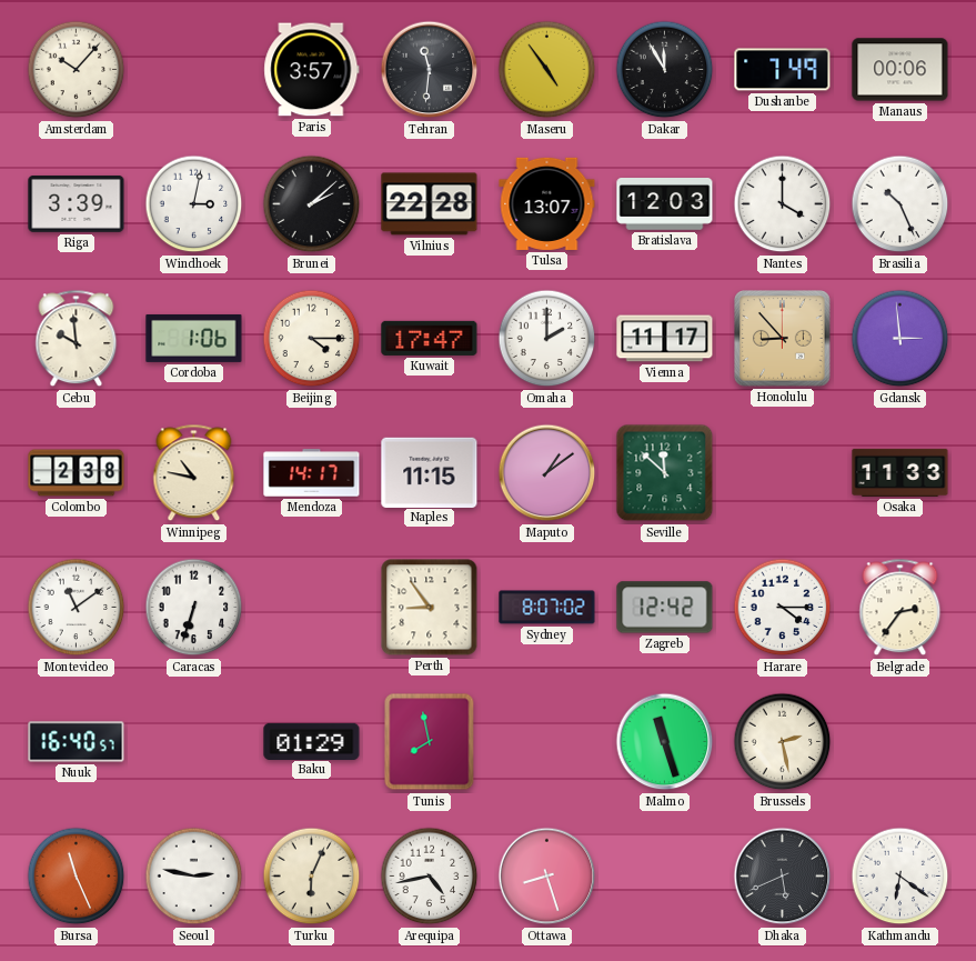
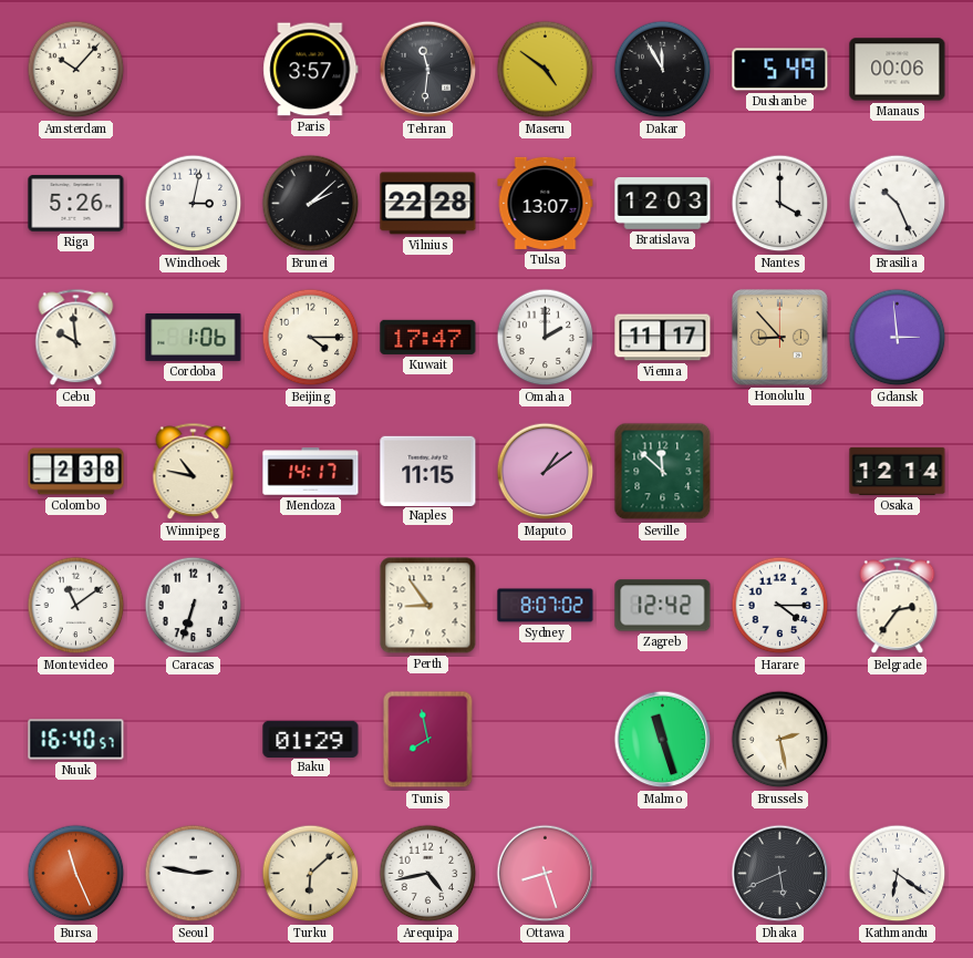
Maseru: 4:54 -> 4:51 (546, 70)
Dushanbe: 7:49 -> 5:49 (780, 70)
Riga: 3:39 -> 5:26 (76, 203)
Osaka: 11:33 -> 12:14 (898, 471)
Turku: 6:04 -> 6:08 (311, 874)
